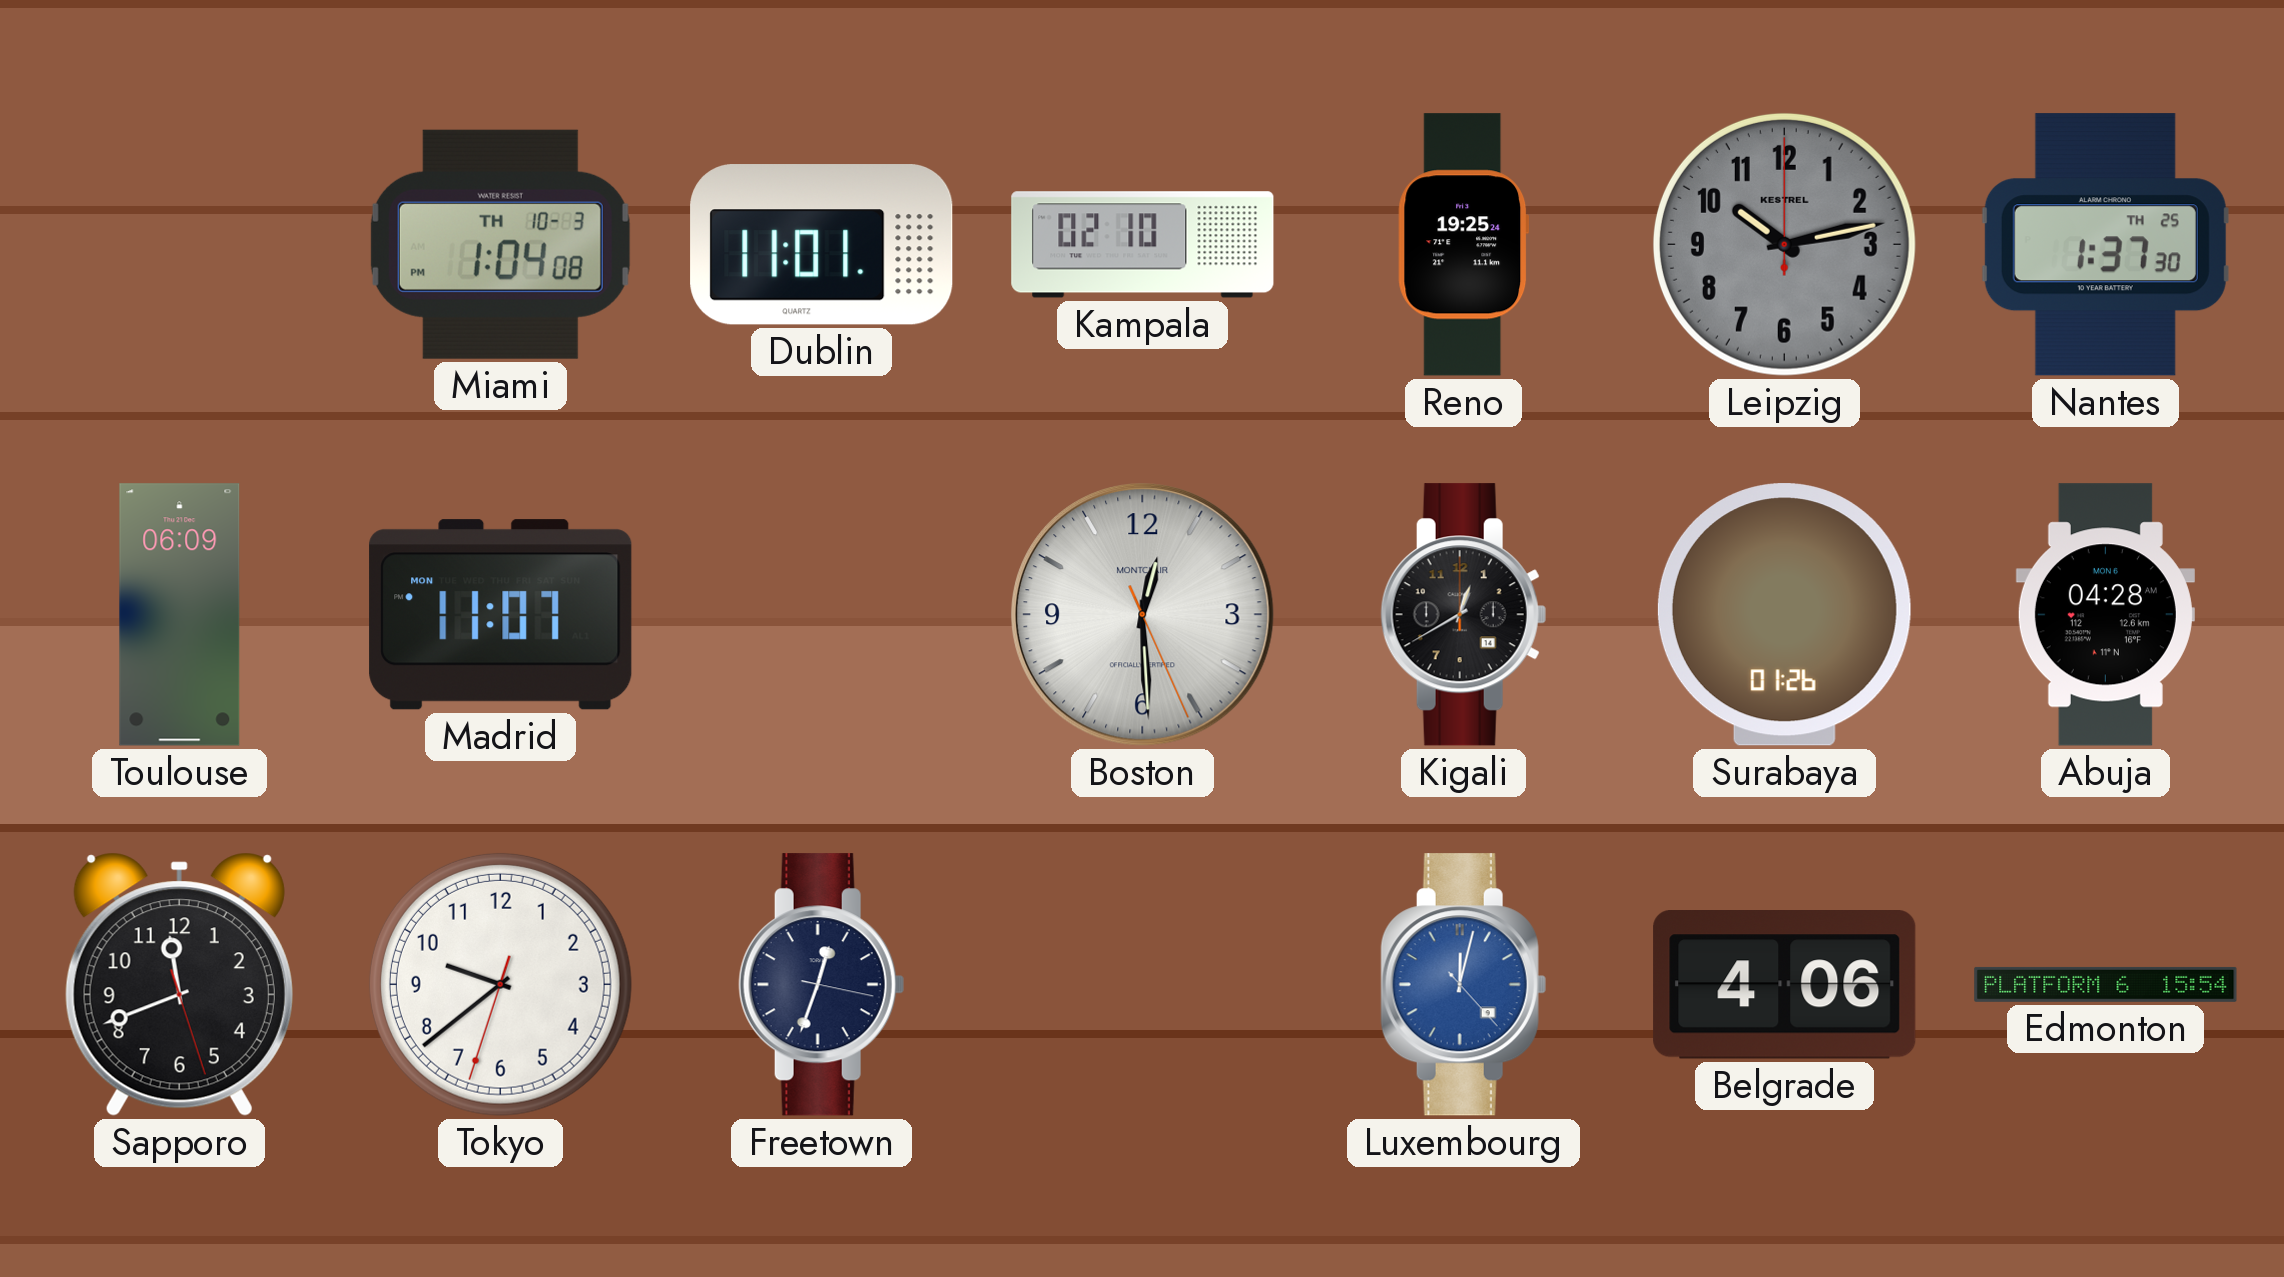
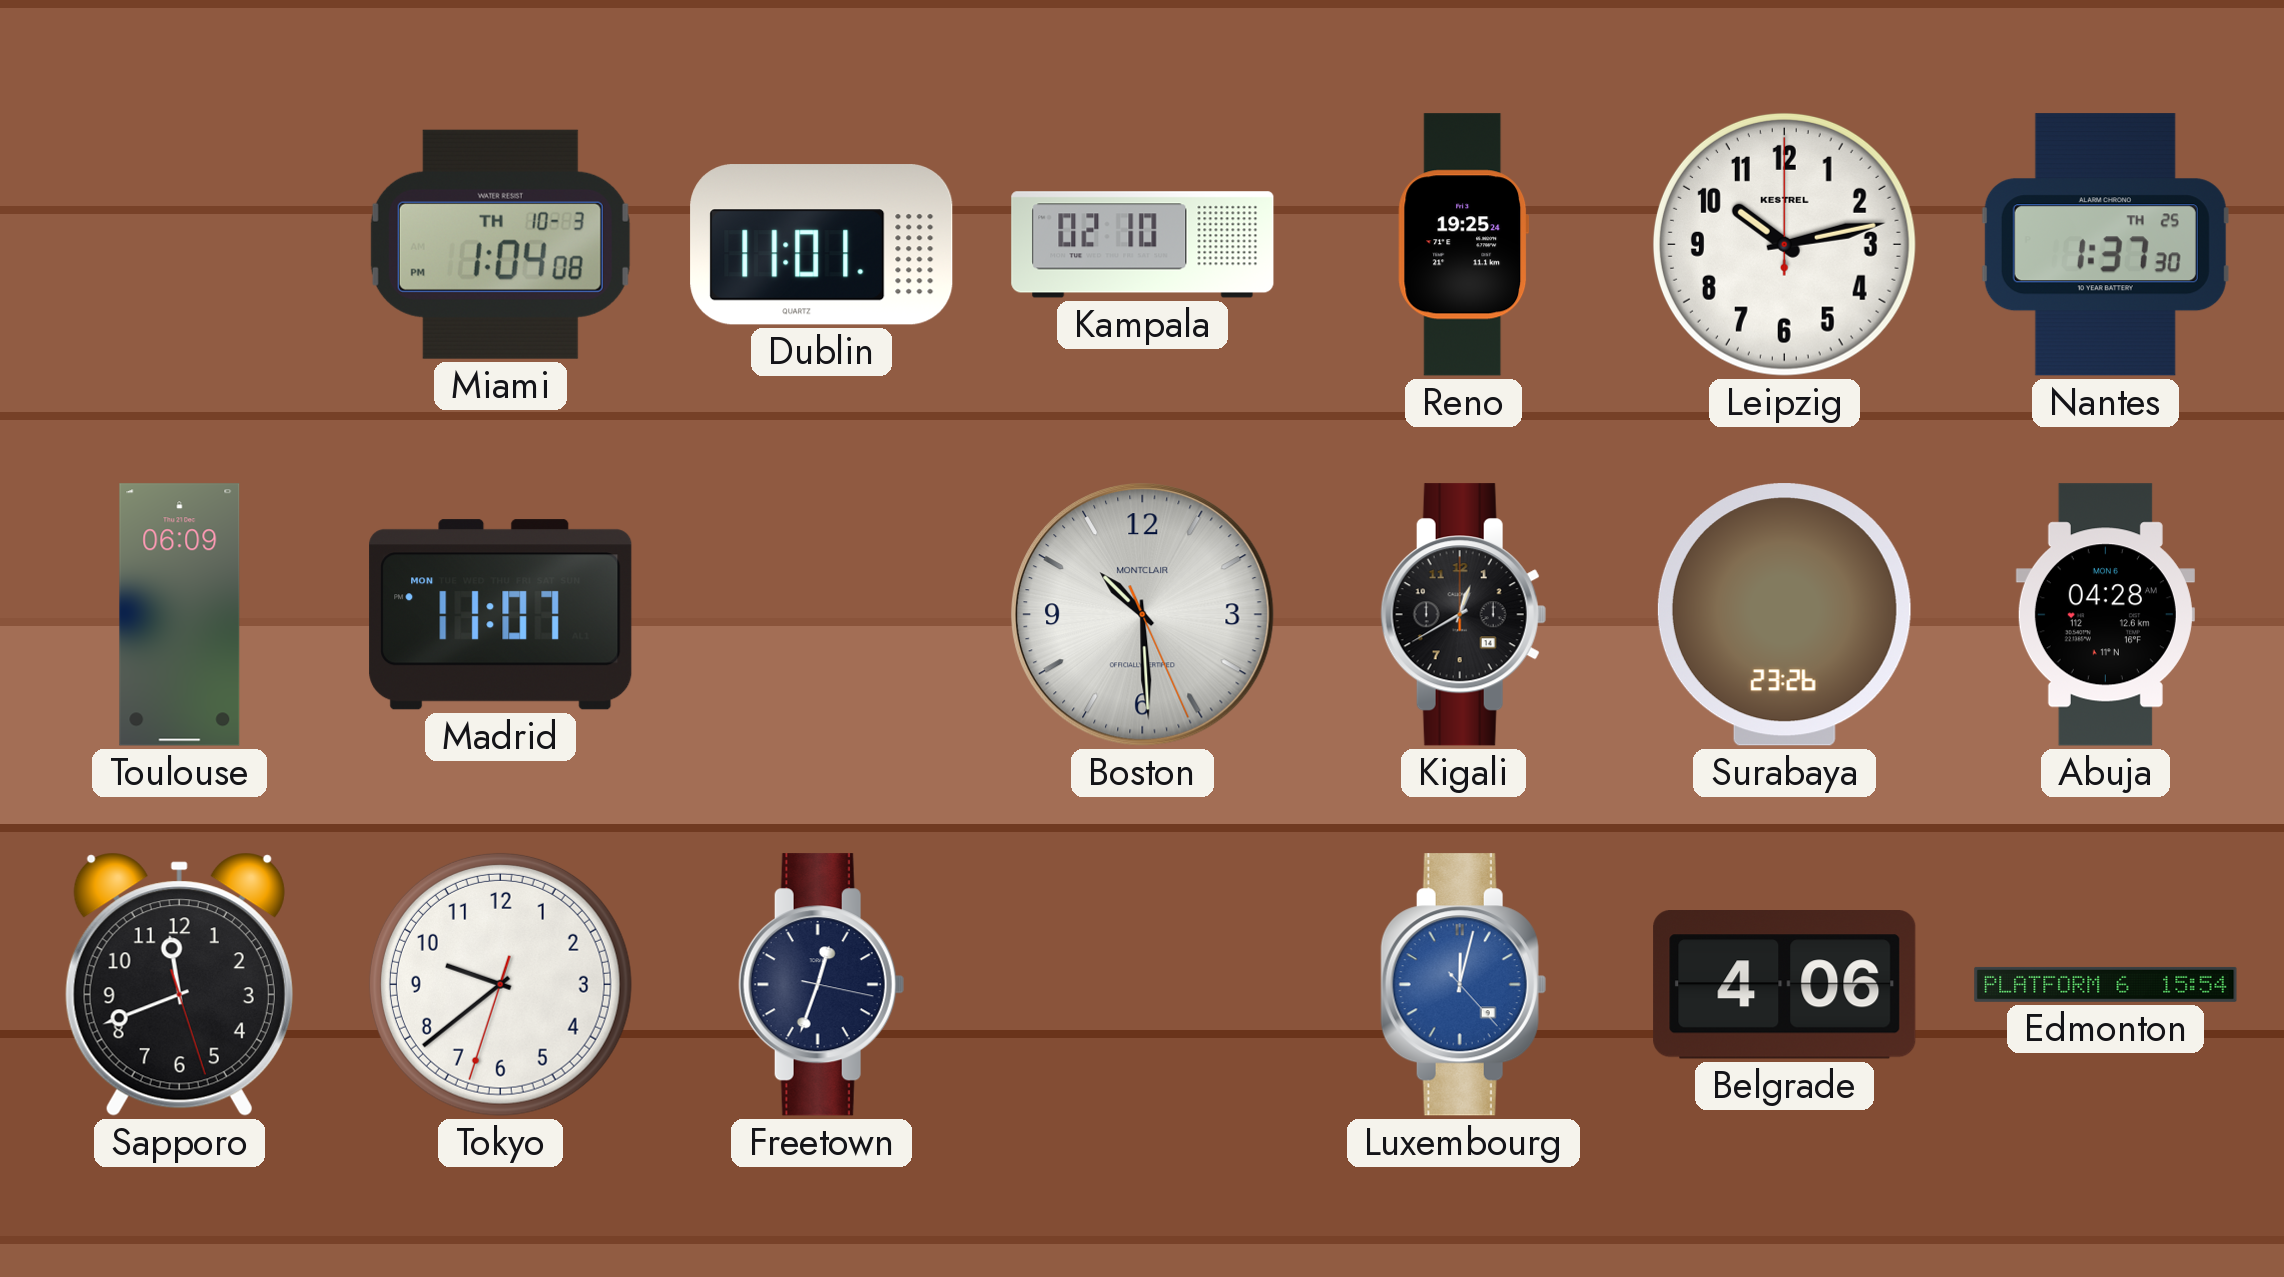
Leipzig dial: grey -> white (1784, 244)
Boston: 12:29 -> 10:29 (1143, 615)
Surabaya: 01:26 -> 23:26 (1784, 615)
